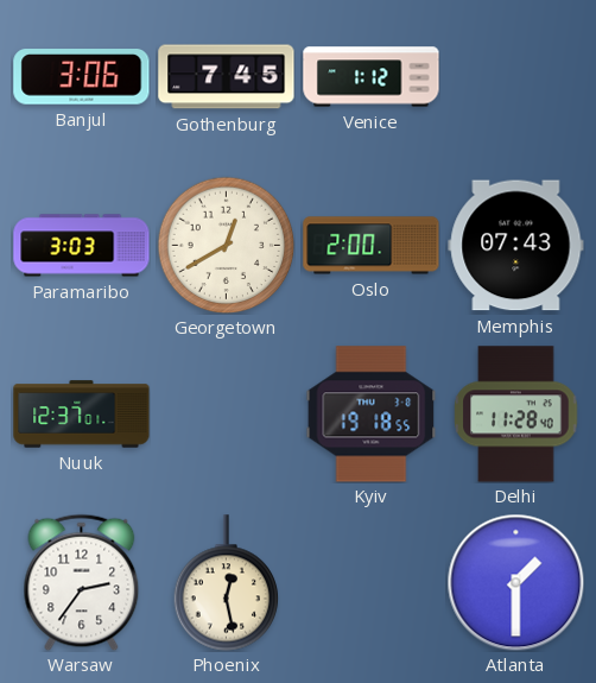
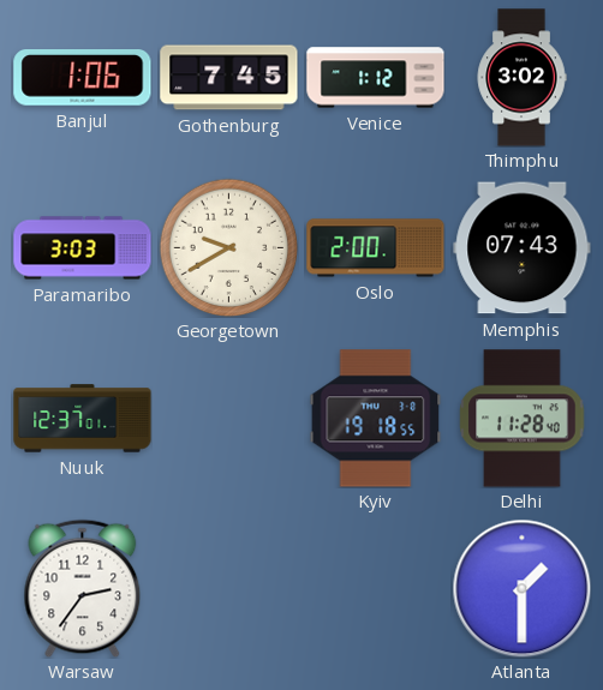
Banjul: 3:06 -> 1:06 (83, 78)
Thimphu: none -> 3:02 (521, 78)
Georgetown: 12:40 -> 9:40 (228, 247)
Phoenix: 12:28 -> none (227, 583)
